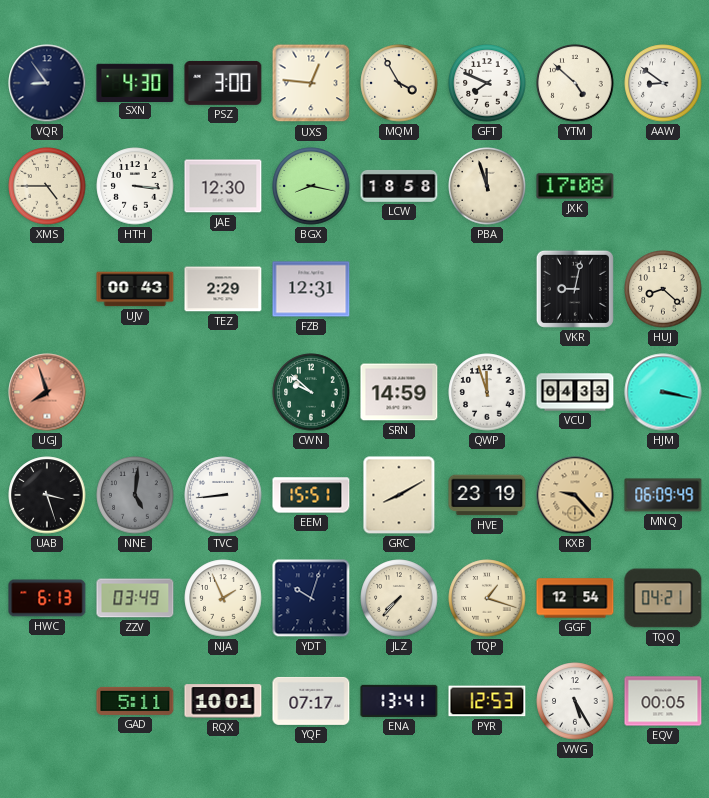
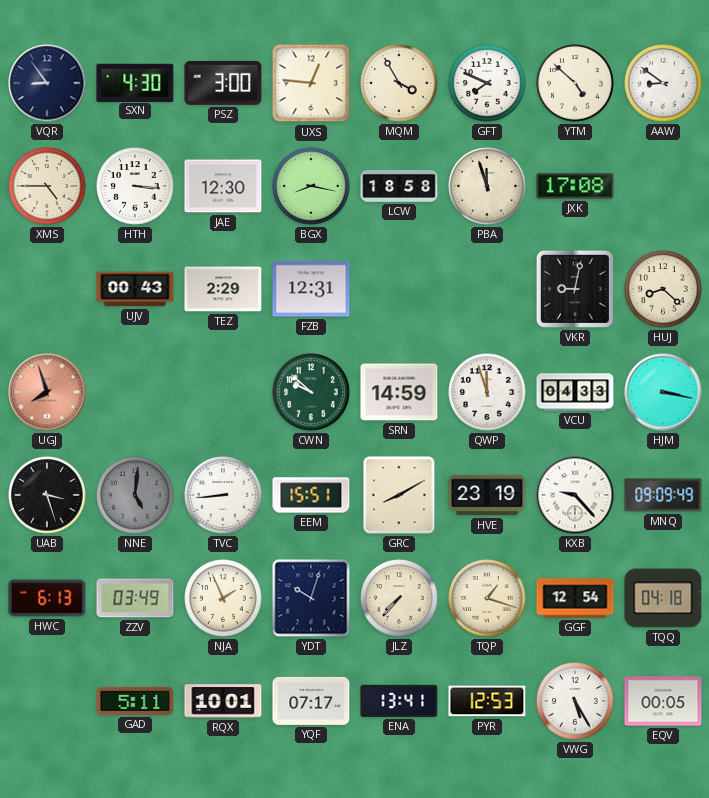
KXB dial: champagne -> white (575, 495)
MNQ: 06:09 -> 09:09 (663, 495)
TQQ: 04:21 -> 04:18 (663, 598)
